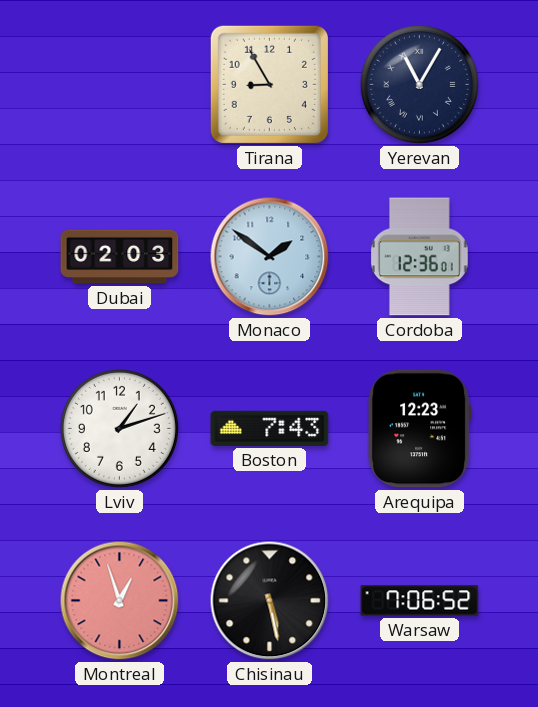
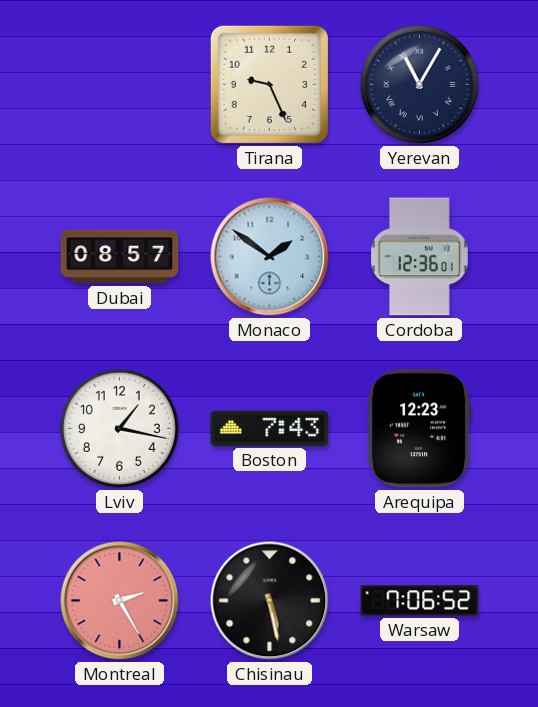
Tirana: 8:55 -> 9:26 (269, 84)
Dubai: 02:03 -> 08:57 (120, 257)
Lviv: 1:12 -> 1:17 (119, 428)
Montreal: 12:57 -> 2:25 (120, 601)
